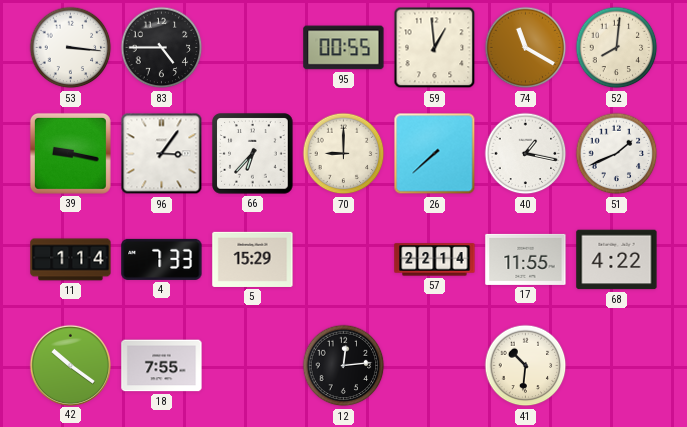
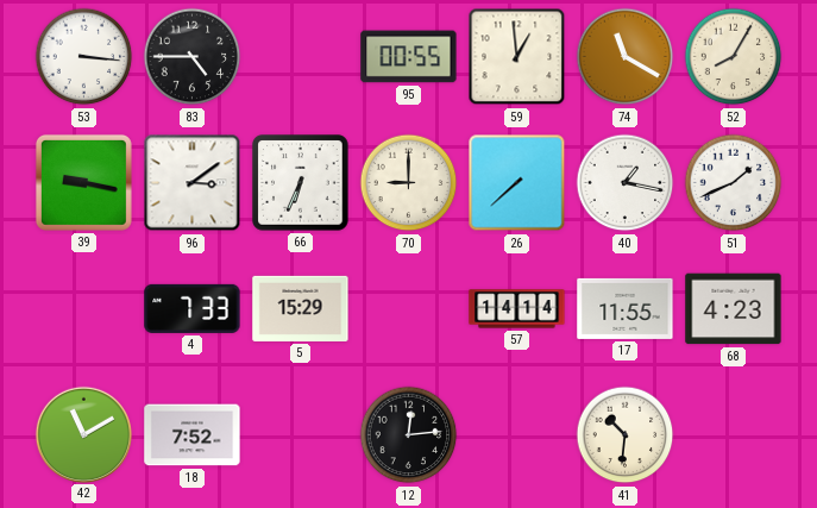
52: 8:01 -> 8:05 (734, 57)
96: 3:06 -> 3:09 (193, 183)
66: 6:37 -> 6:34 (301, 183)
11: 1:14 -> none (71, 260)
57: 22:14 -> 14:14 (517, 309)
68: 4:22 -> 4:23 (734, 309)
42: 10:21 -> 11:10 (83, 434)
18: 7:55 -> 7:52 (193, 435)
